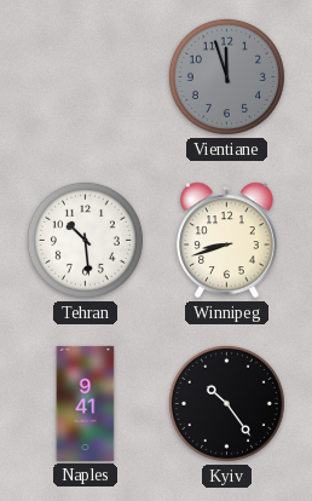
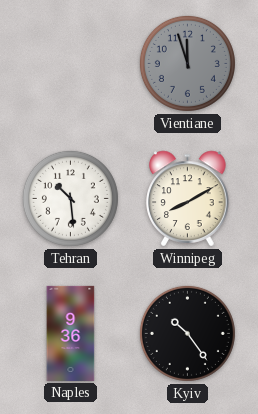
Winnipeg: 8:42 -> 8:10 (188, 199)
Naples: 9:41 -> 9:36 (71, 333)
